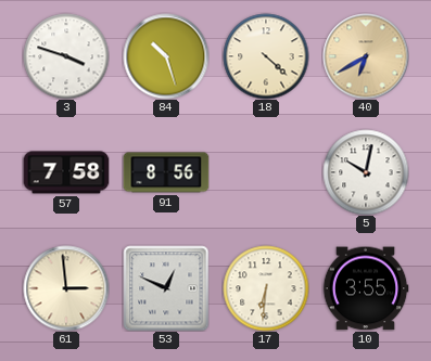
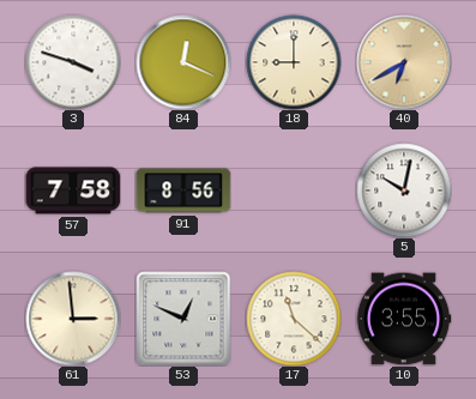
84: 10:27 -> 12:19 (183, 62)
18: 4:22 -> 9:00 (294, 62)
17: 6:31 -> 11:22 (294, 319)
